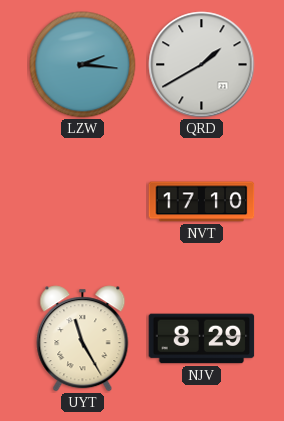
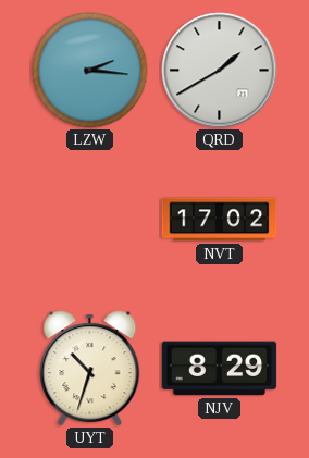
NVT: 17:10 -> 17:02 (220, 220)
UYT: 11:25 -> 10:33 (90, 369)
